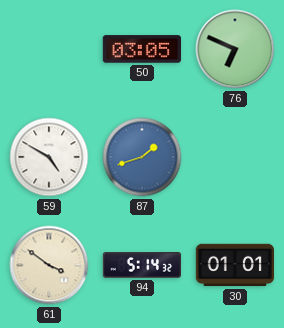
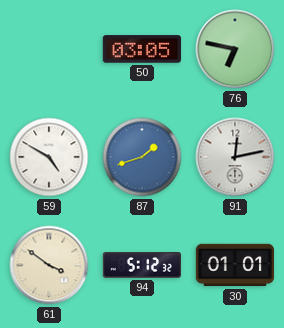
76: 6:49 -> 6:47 (235, 49)
91: none -> 12:13 (235, 157)
94: 5:14 -> 5:12 (141, 265)
